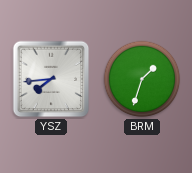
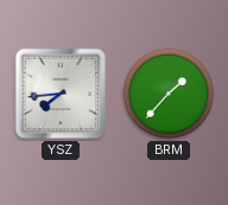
BRM: 1:33 -> 1:37 (169, 94)
